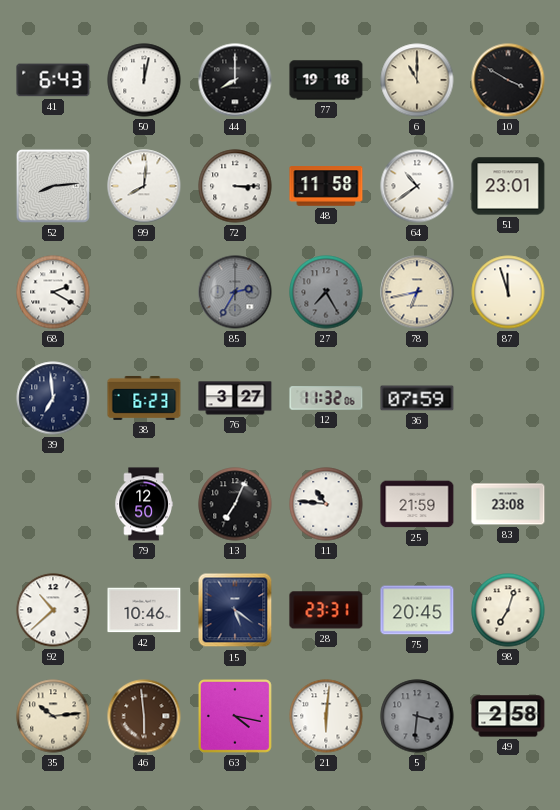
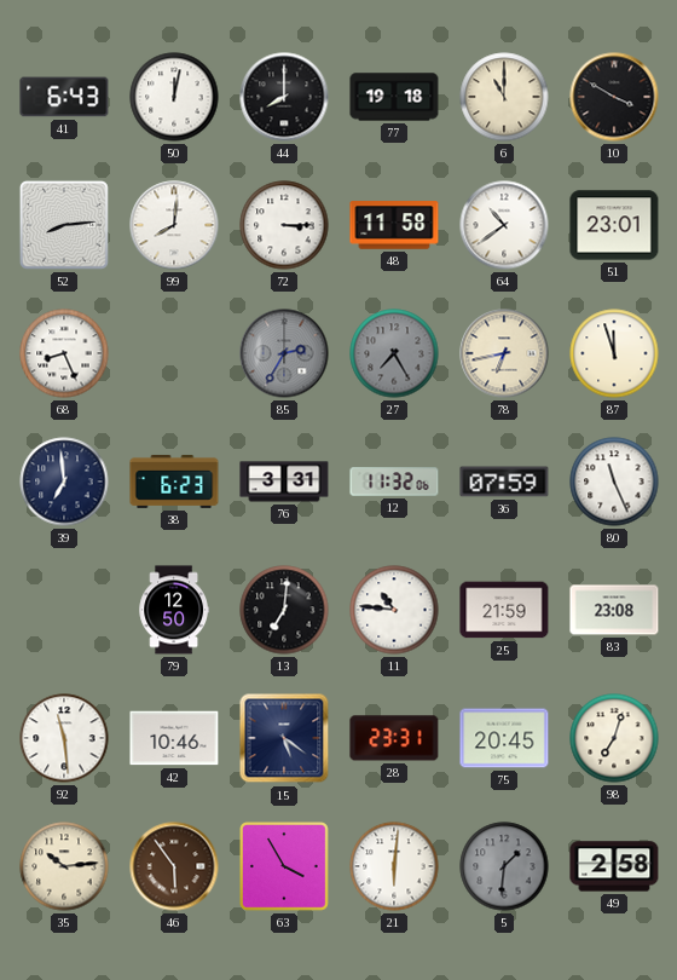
68: 2:20 -> 8:26 (64, 353)
76: 3:27 -> 3:31 (284, 482)
80: none -> 11:26 (614, 482)
13: 7:04 -> 7:01 (284, 610)
92: 10:38 -> 11:29 (64, 738)
46: 5:59 -> 5:54 (174, 866)
63: 4:17 -> 3:55 (285, 867)
5: 3:31 -> 1:31 (504, 866)
